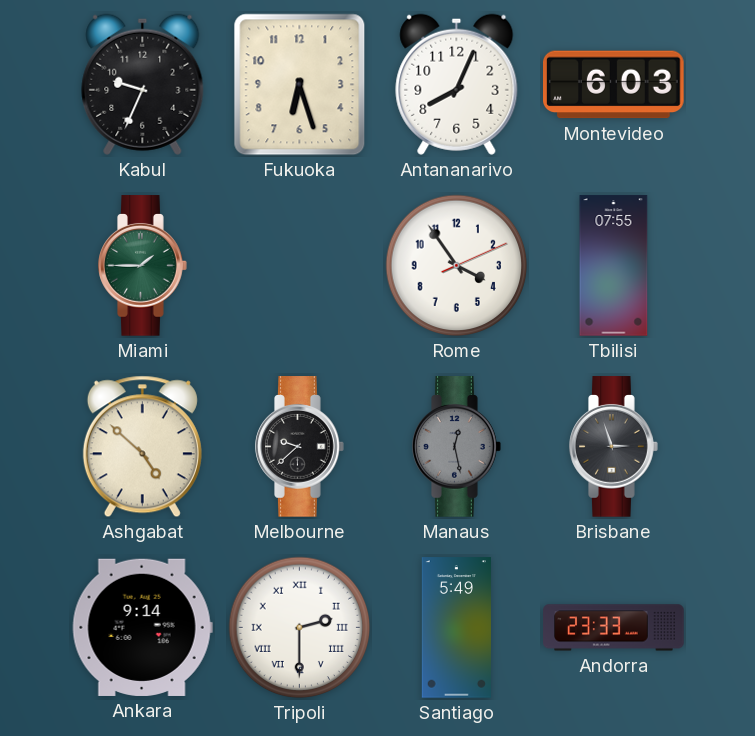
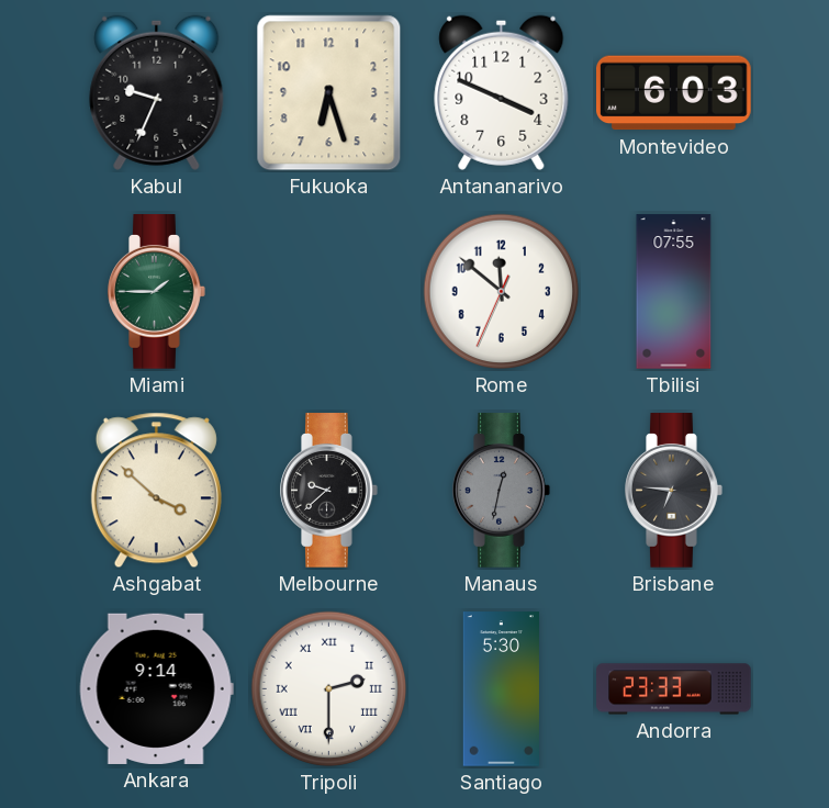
Antananarivo: 8:04 -> 3:49 (502, 92)
Rome: 3:54 -> 11:51 (502, 292)
Ashgabat: 4:52 -> 3:52 (156, 491)
Manaus: 12:28 -> 12:32 (502, 491)
Brisbane: 2:57 -> 6:46 (674, 491)
Santiago: 5:49 -> 5:30 (501, 689)
